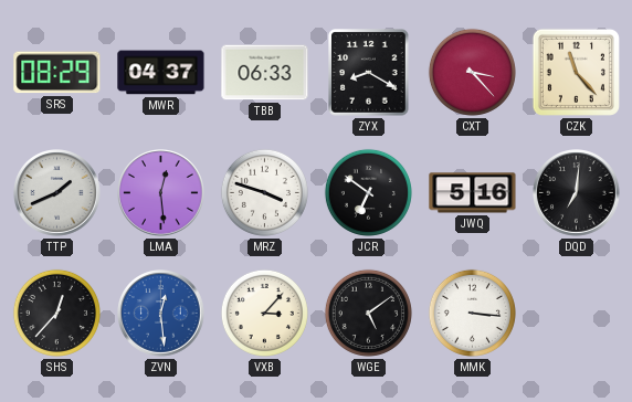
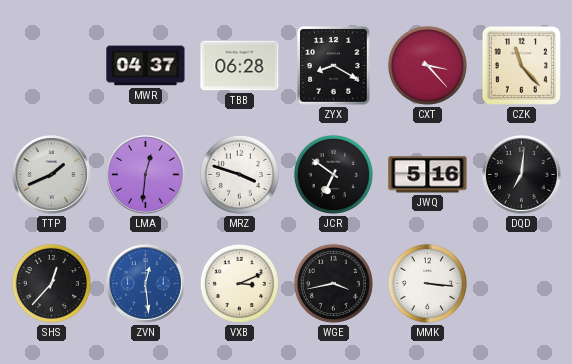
SRS: 08:29 -> none (57, 73)
TBB: 06:33 -> 06:28 (240, 66)
LMA: 12:29 -> 12:31 (146, 175)
VXB: 3:07 -> 3:11 (239, 283)
WGE: 5:09 -> 3:43 (333, 283)
